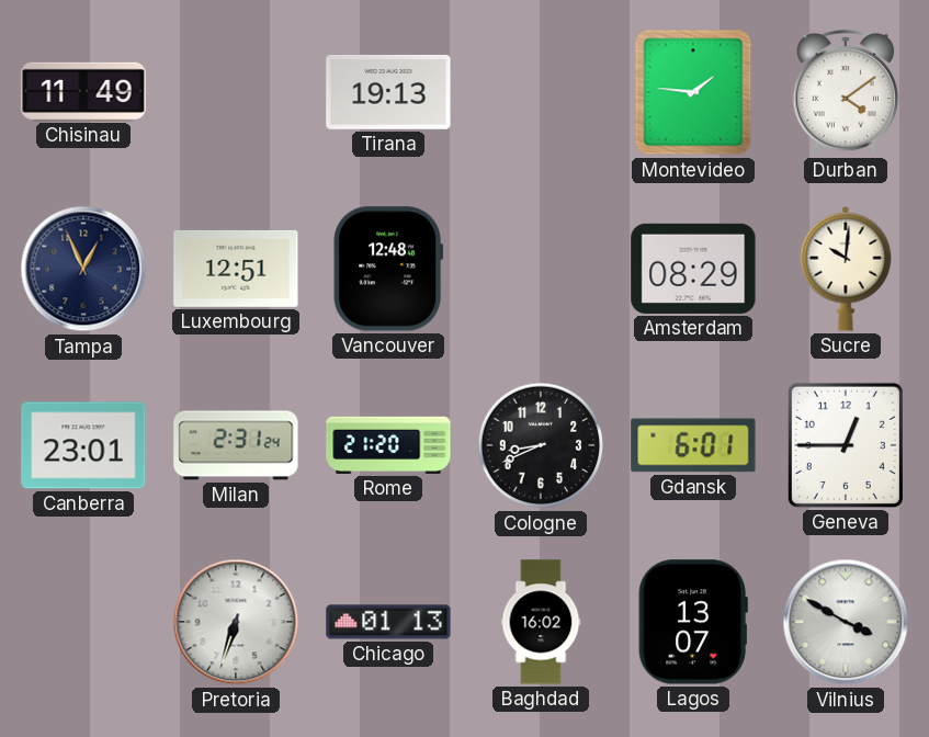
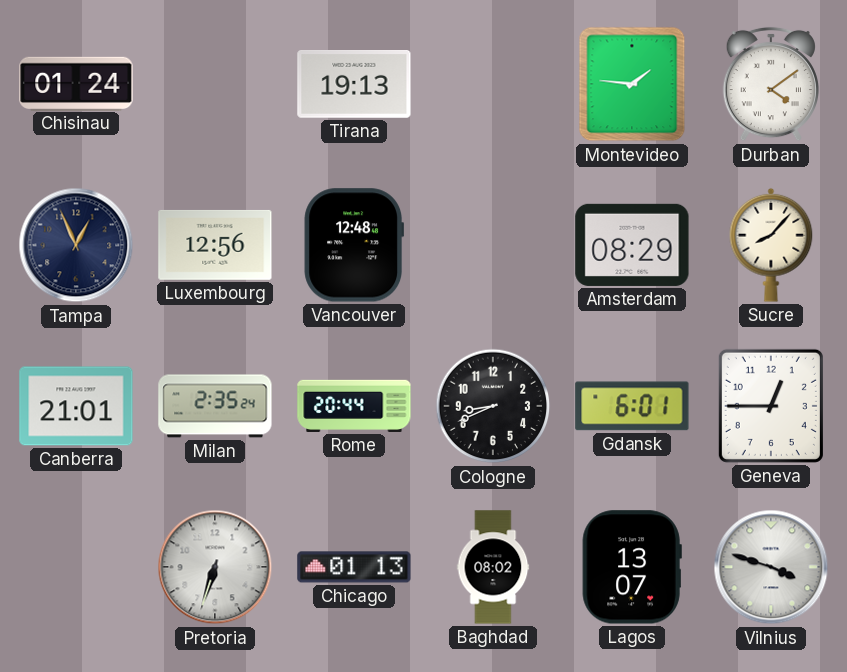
Chisinau: 11:49 -> 01:24 (76, 83)
Luxembourg: 12:51 -> 12:56 (215, 245)
Sucre: 10:01 -> 8:07 (771, 245)
Canberra: 23:01 -> 21:01 (76, 406)
Milan: 2:31 -> 2:35 (215, 406)
Rome: 21:20 -> 20:44 (354, 406)
Baghdad: 16:02 -> 08:02 (493, 567)
Vilnius: 3:50 -> 3:48 (771, 567)
